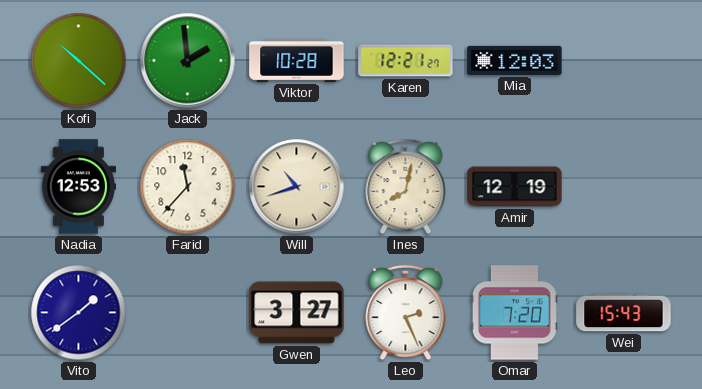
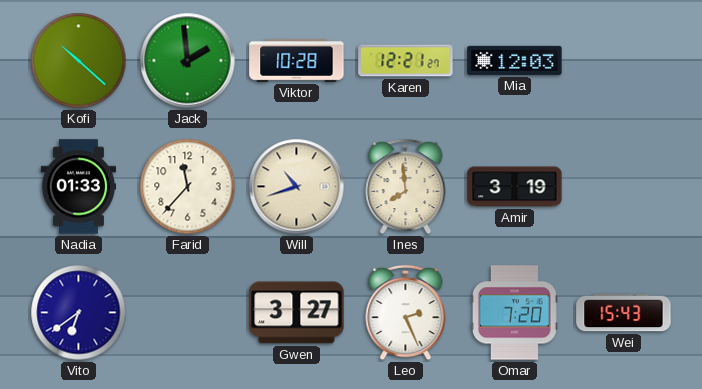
Nadia: 12:53 -> 01:33 (78, 187)
Ines: 8:02 -> 7:59 (406, 187)
Amir: 12:19 -> 3:19 (515, 187)
Vito: 1:39 -> 6:39 (79, 313)
